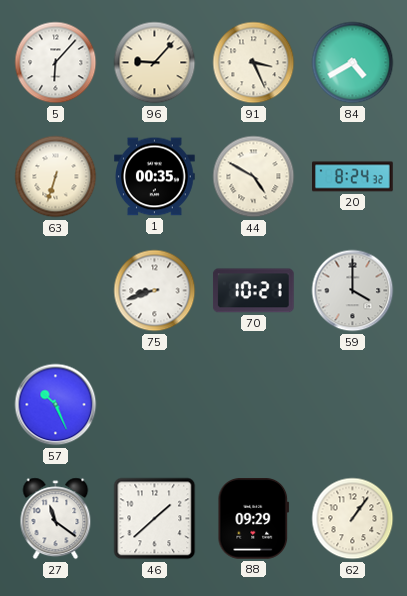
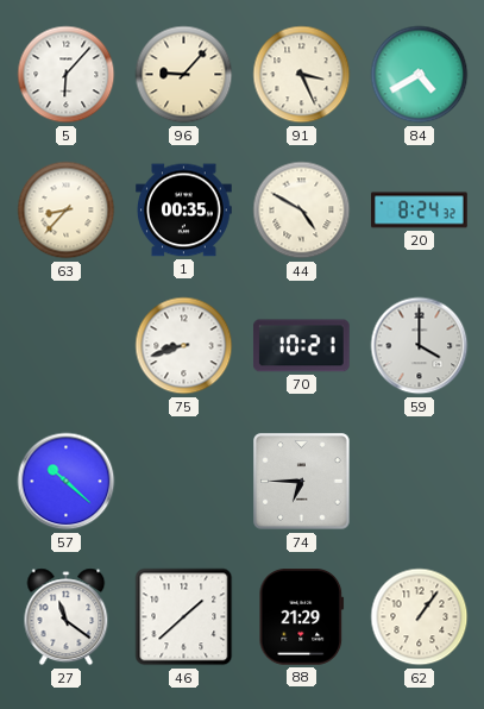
63: 6:33 -> 8:37 (67, 211)
57: 10:26 -> 10:22 (67, 482)
74: none -> 6:45 (302, 482)
88: 09:29 -> 21:29 (302, 617)
